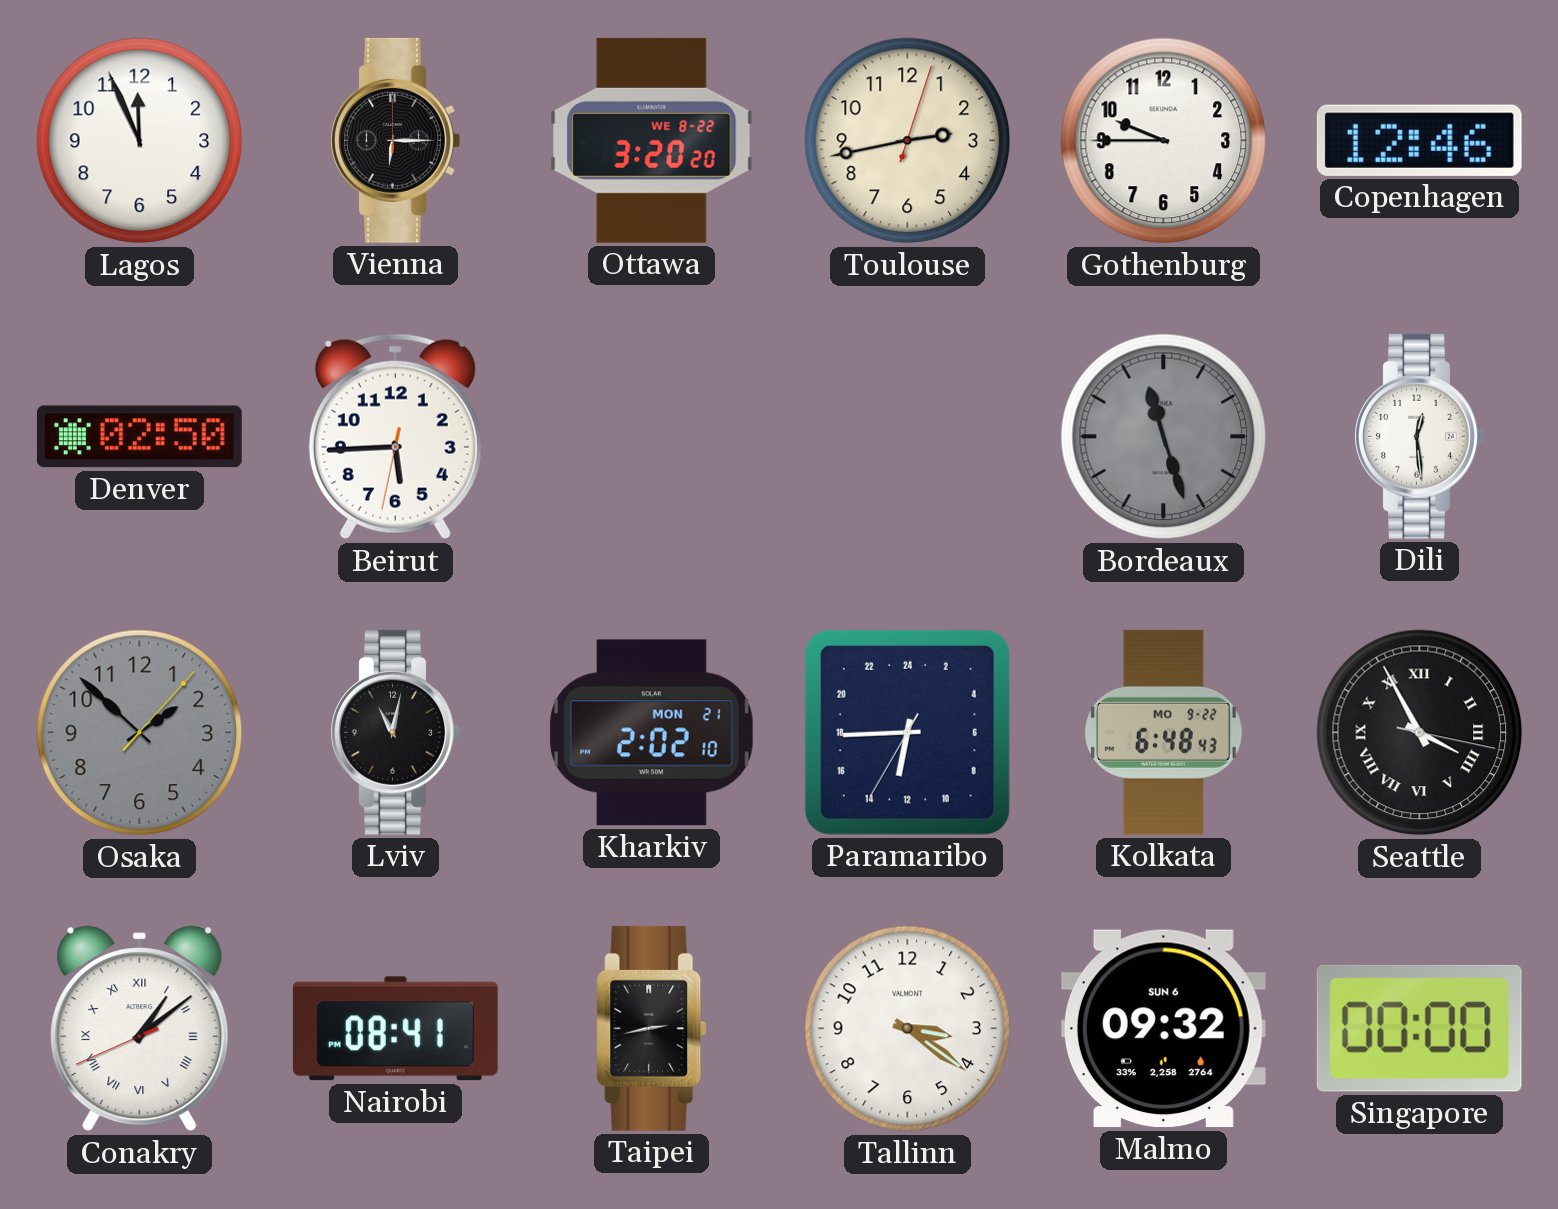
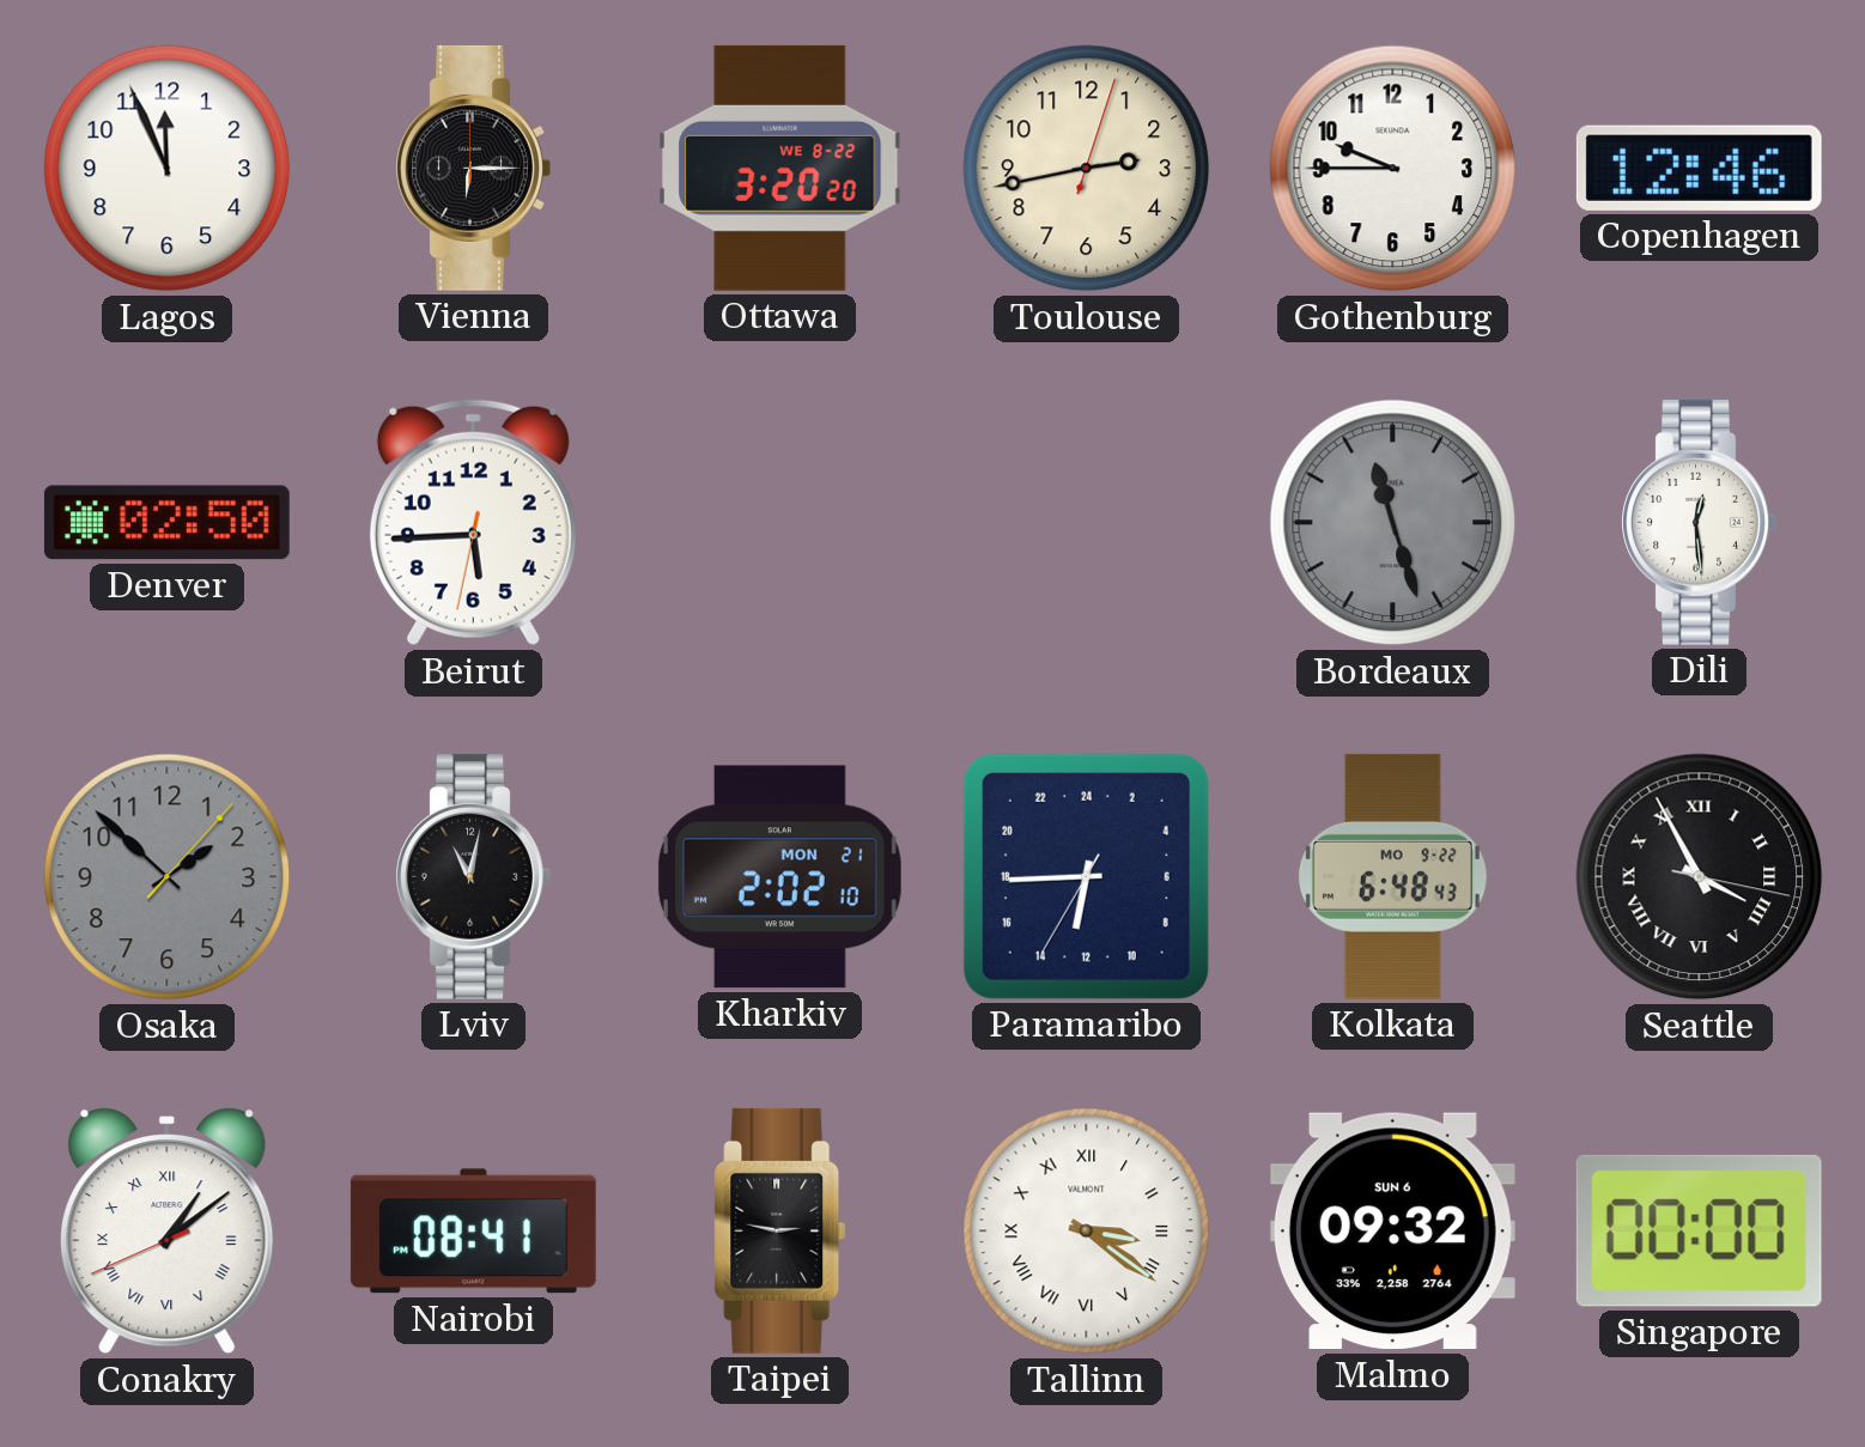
Taipei: 2:43 -> 2:47 (780, 1230)
Tallinn numerals: Arabic -> Roman (1087, 1232)
